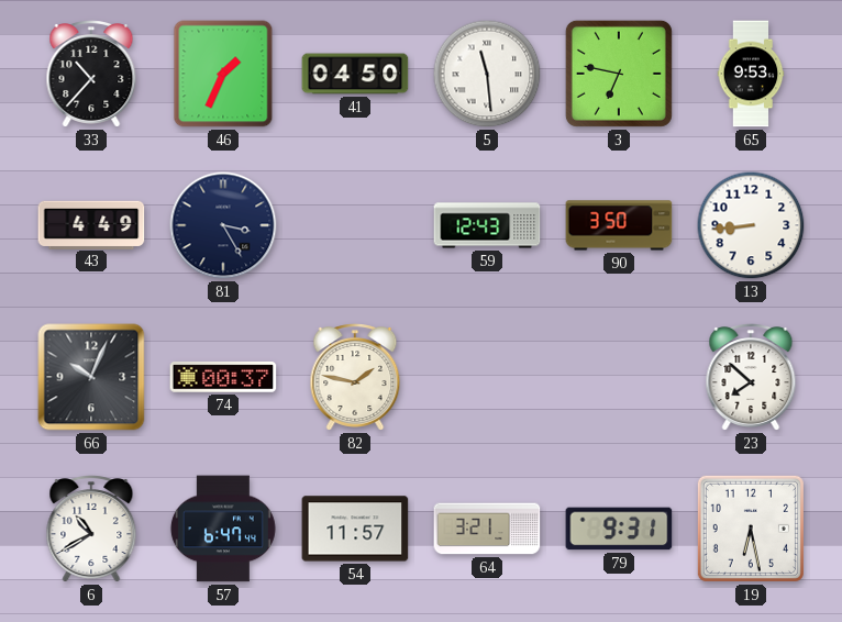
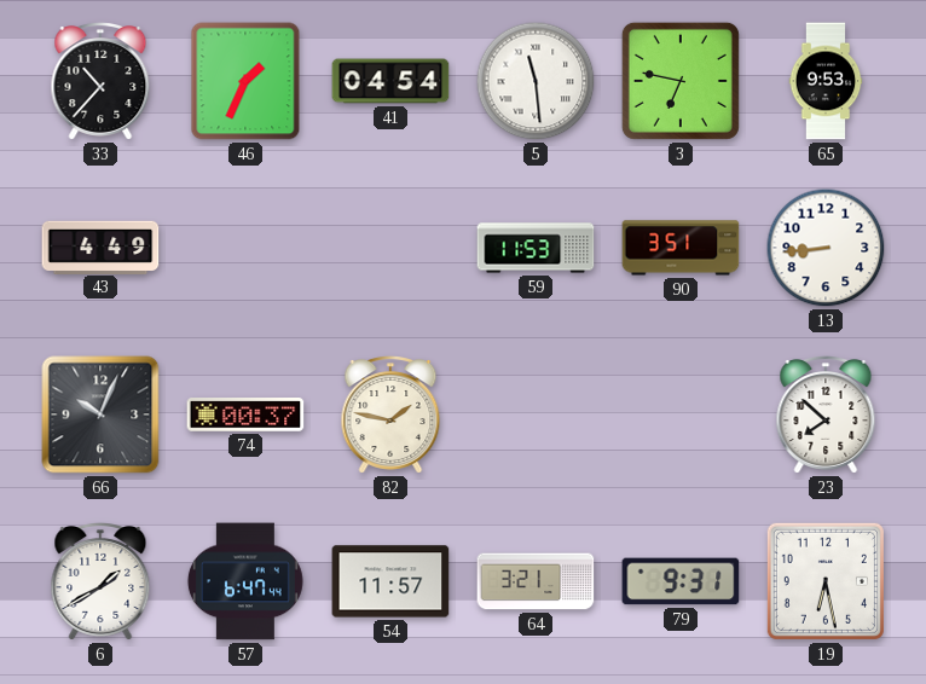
41: 04:50 -> 04:54 (390, 81)
81: 3:25 -> none (223, 225)
59: 12:43 -> 11:53 (536, 248)
90: 3:50 -> 3:51 (681, 248)
6: 10:40 -> 1:40 (100, 582)
